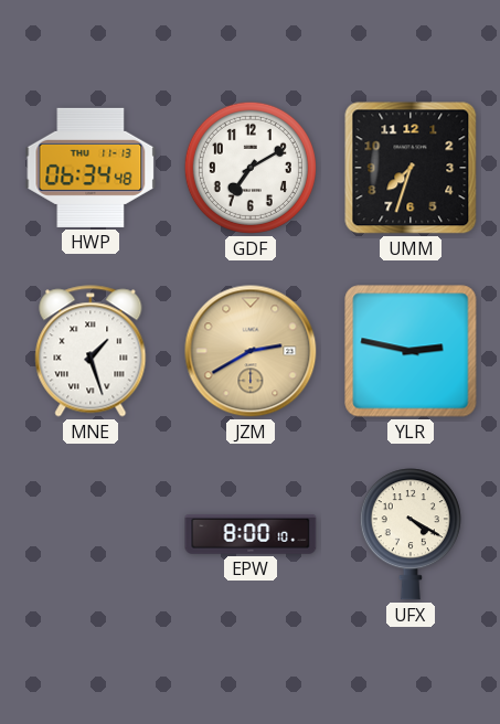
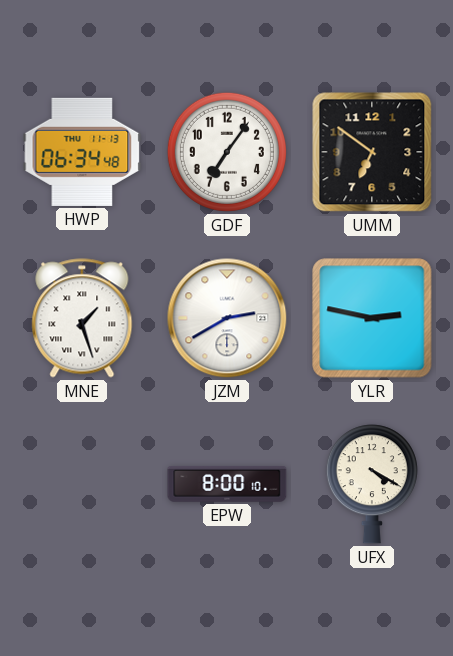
GDF: 7:10 -> 7:06 (227, 152)
UMM: 7:33 -> 6:51 (372, 152)
JZM dial: champagne -> white (227, 318)
